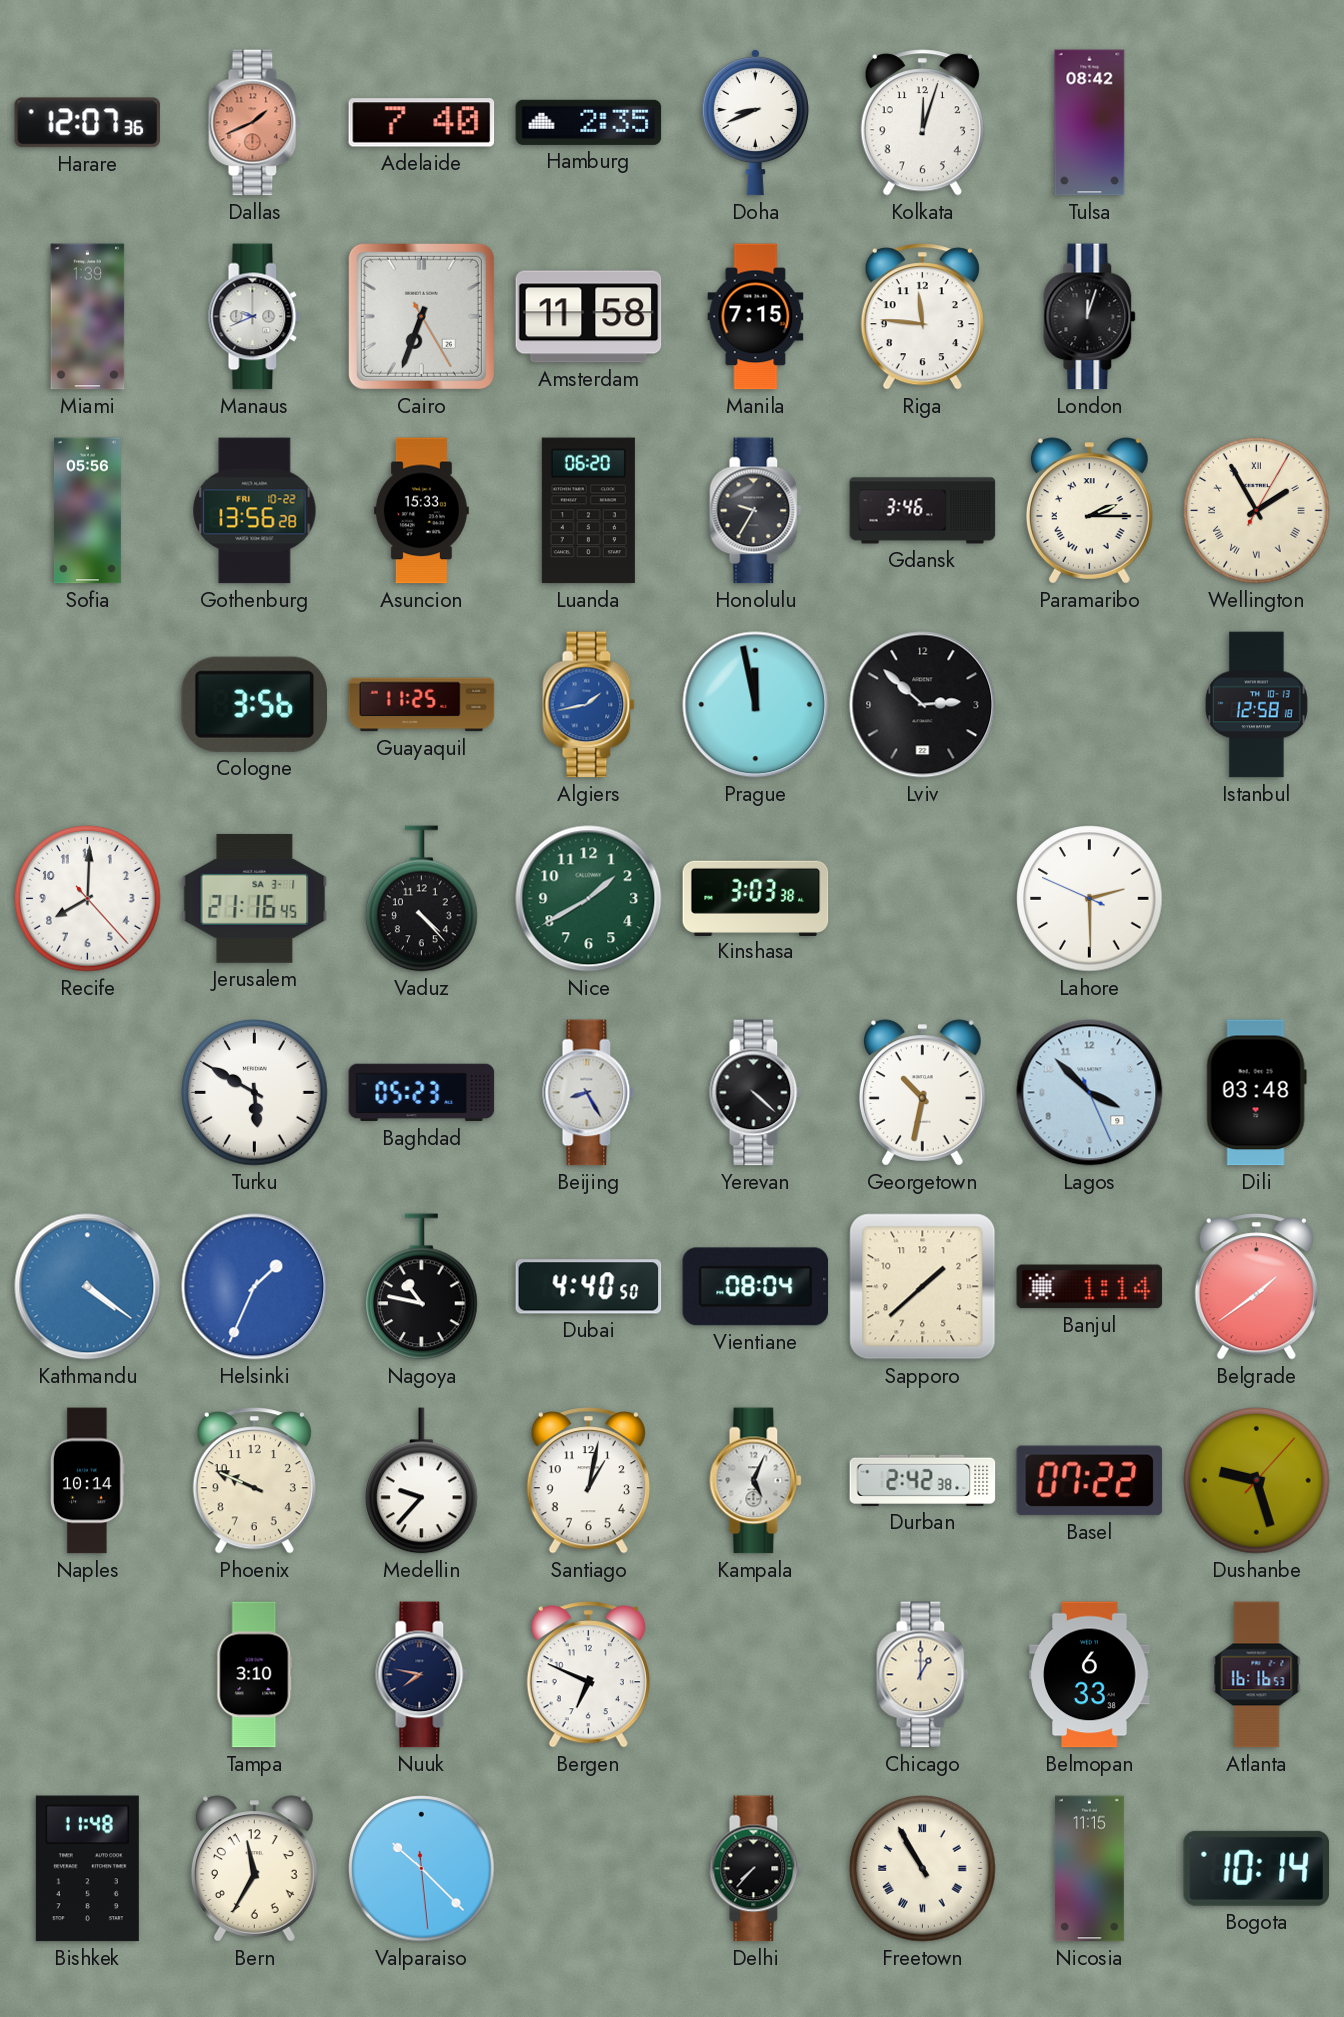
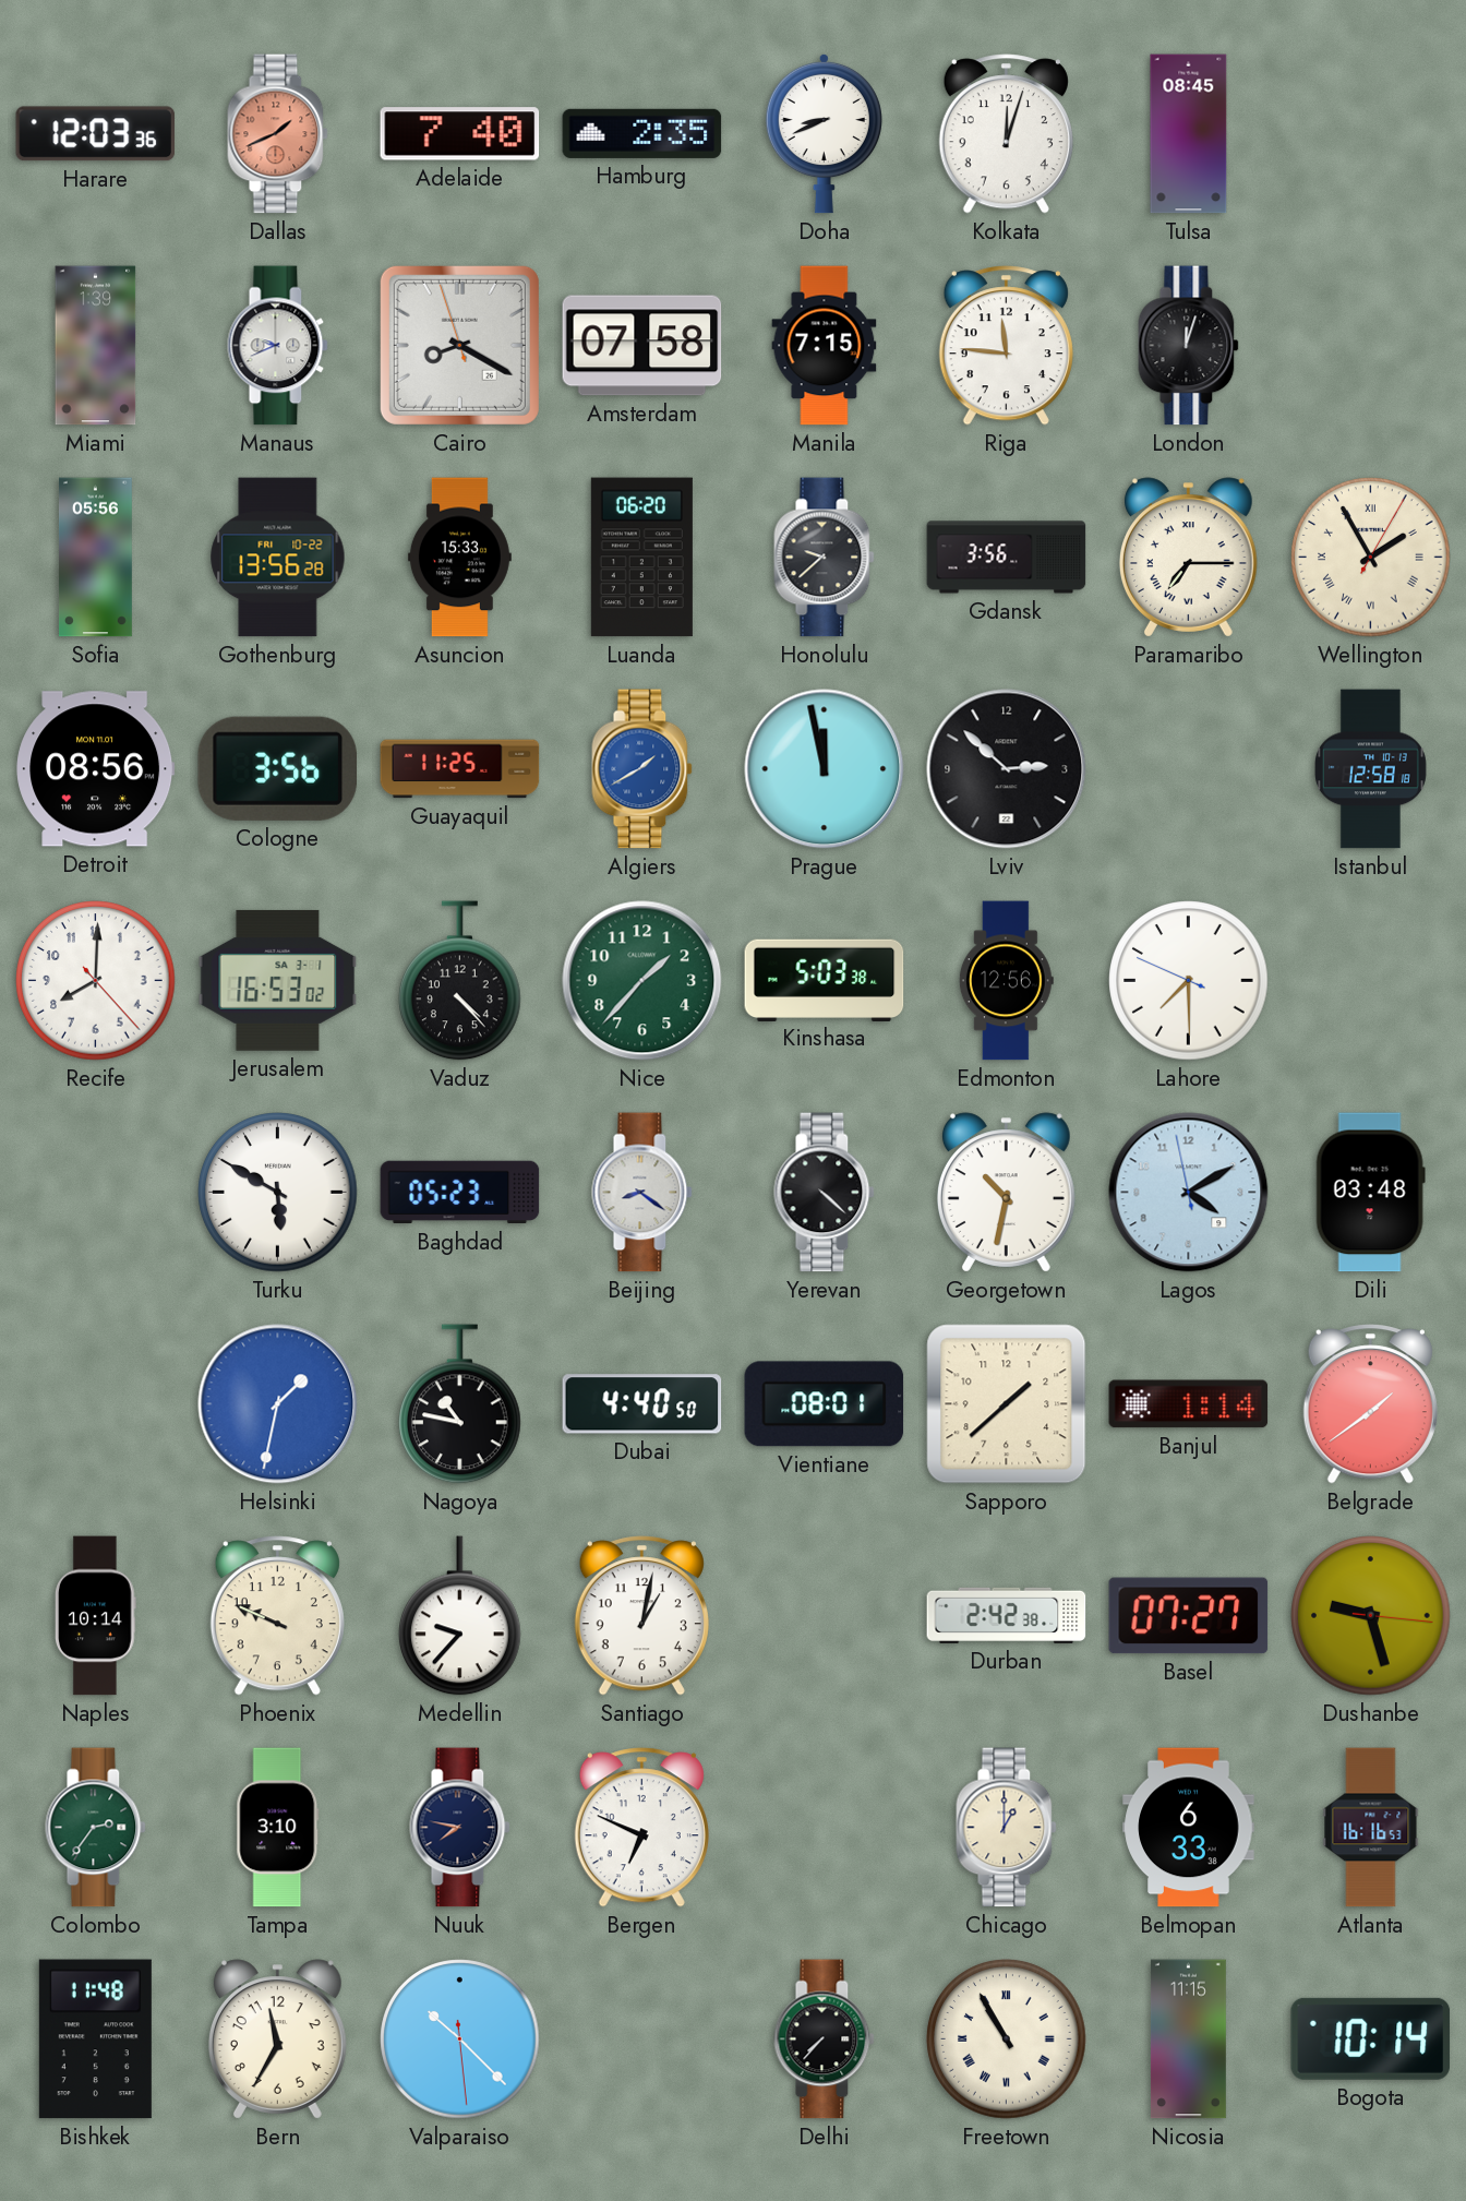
Harare: 12:07 -> 12:03 (96, 134)
Tulsa: 08:42 -> 08:45 (1189, 134)
Cairo: 6:33 -> 8:19 (459, 345)
Amsterdam: 11:58 -> 07:58 (642, 346)
Honolulu: 9:35 -> 9:38 (825, 558)
Gdansk: 3:46 -> 3:56 (1007, 558)
Paramaribo: 2:15 -> 7:15 (1188, 558)
Detroit: none -> 08:56 (96, 769)
Algiers: 1:43 -> 1:40 (642, 769)
Jerusalem: 21:16 -> 16:53 (278, 980)
Nice: 1:40 -> 1:37 (642, 981)
Kinshasa: 3:03 -> 5:03 (825, 980)
Edmonton: none -> 12:56 (1006, 981)
Lahore: 2:29 -> 7:29 (1189, 981)
Beijing: 8:25 -> 8:21 (642, 1193)
Lagos: 3:52 -> 4:09 (1189, 1193)
Kathmandu: 4:21 -> none (88, 1287)
Helsinki: 1:34 -> 1:32 (278, 1404)
Vientiane: 08:04 -> 08:01 (825, 1404)
Kampala: 5:04 -> none (756, 1481)
Basel: 07:22 -> 07:27 (1189, 1616)
Dushanbe: 9:27:07 -> 9:27:16 (1371, 1616)
Colombo: none -> 2:36 (96, 1828)
